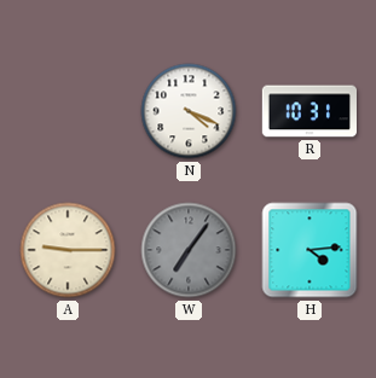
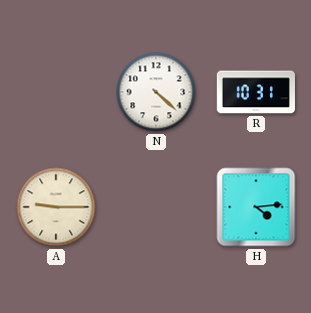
N: 4:19 -> 4:22 (156, 92)
W: 7:06 -> none (189, 250)
